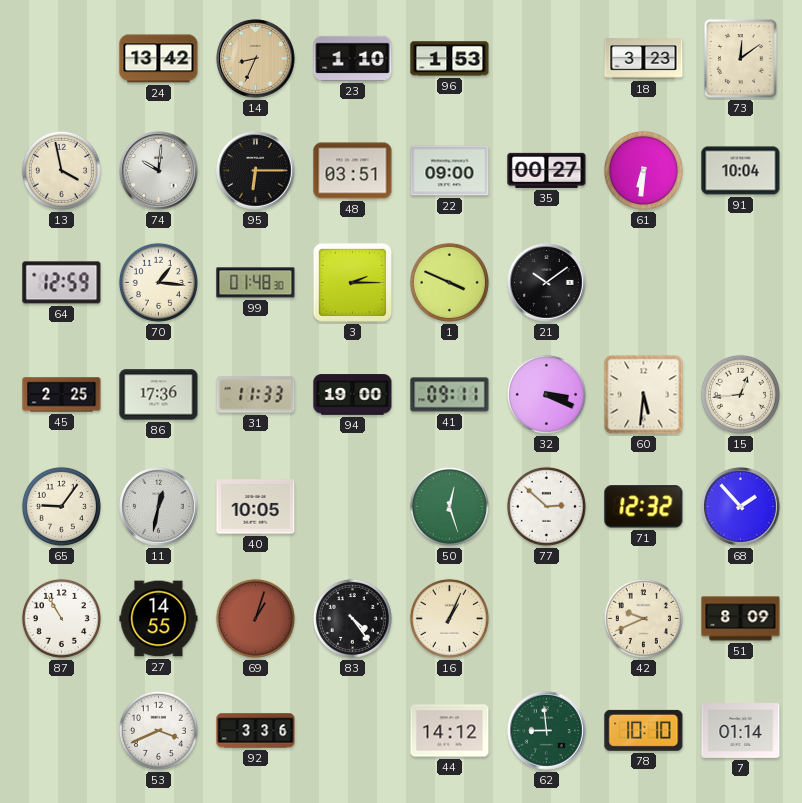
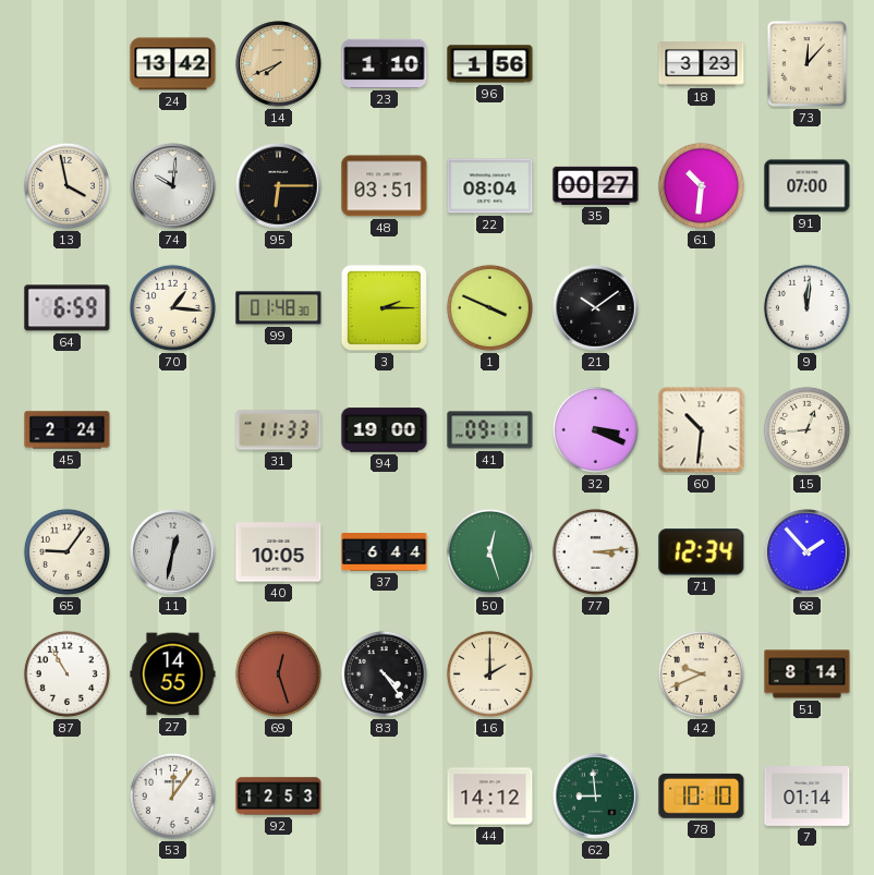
14: 8:34 -> 7:41 (279, 64)
96: 1:53 -> 1:56 (490, 64)
73: 12:09 -> 12:07 (808, 64)
22: 09:00 -> 08:04 (490, 186)
61: 6:31 -> 10:31 (701, 185)
91: 10:04 -> 07:00 (808, 186)
64: 12:59 -> 6:59 (68, 308)
9: none -> 12:01 (806, 307)
45: 2:25 -> 2:24 (68, 430)
86: 17:36 -> none (159, 395)
60: 5:31 -> 10:31 (702, 430)
37: none -> 6:44 (385, 552)
77: 2:52 -> 3:14 (595, 551)
71: 12:32 -> 12:34 (702, 552)
69: 1:03 -> 12:27 (278, 673)
16: 1:04 -> 2:00 (489, 673)
51: 8:09 -> 8:14 (808, 675)
53: 3:41 -> 12:06 (172, 795)
92: 3:36 -> 12:53 (279, 797)
